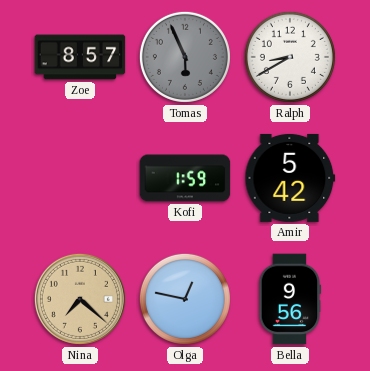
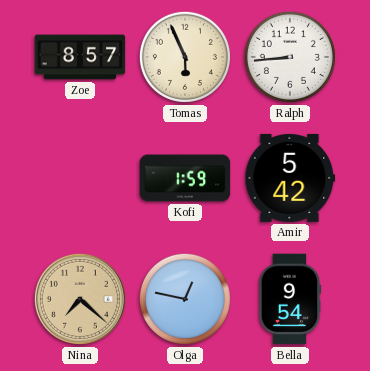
Tomas dial: grey -> cream (185, 57)
Ralph: 8:40 -> 8:44 (290, 57)
Bella: 9:56 -> 9:54 (290, 299)
